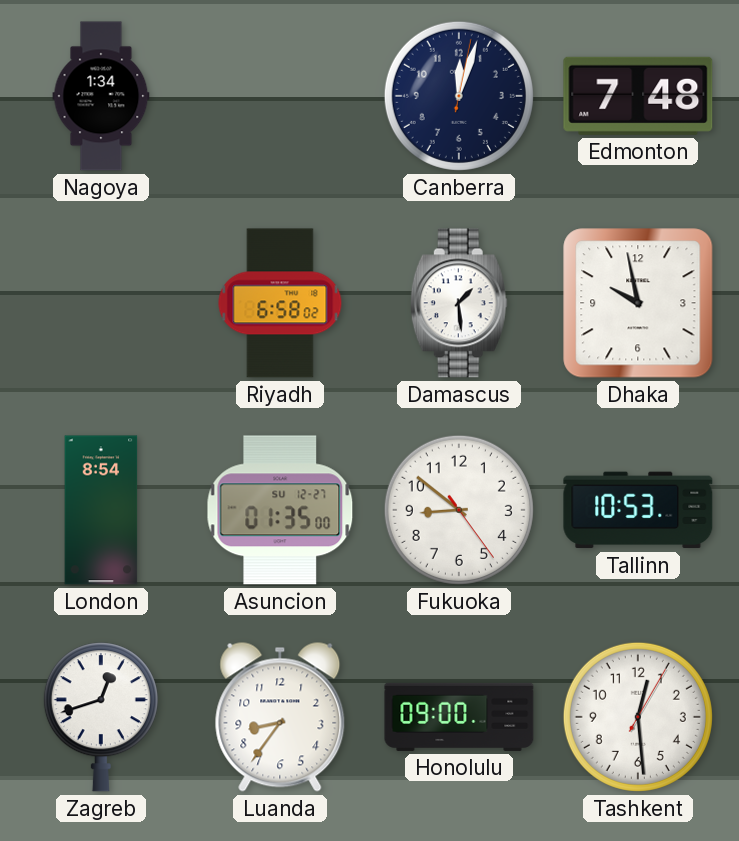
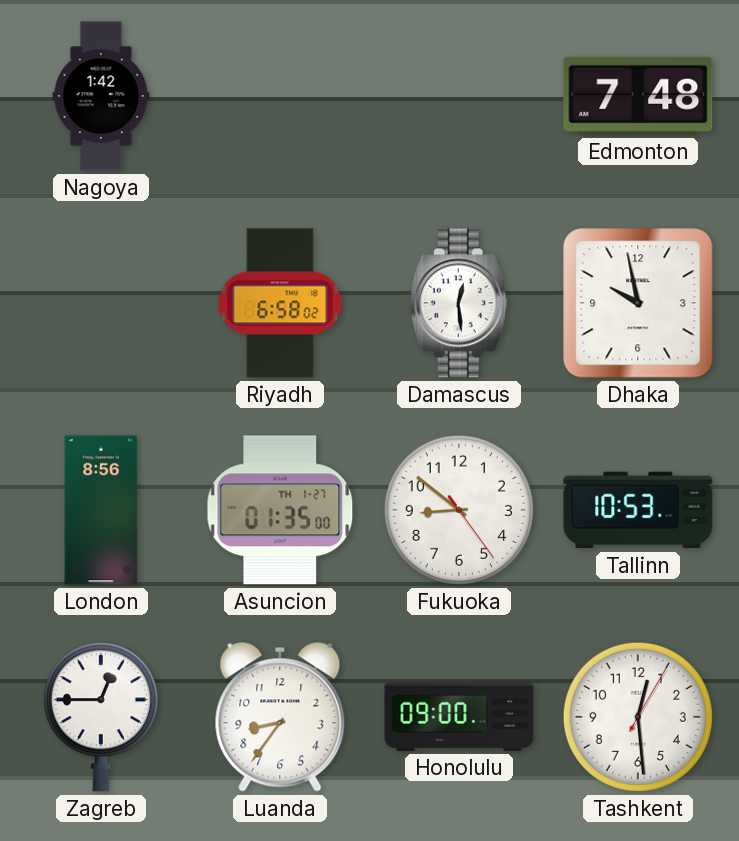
Nagoya: 1:34 -> 1:42 (101, 96)
Canberra: 12:03 -> none (459, 96)
Damascus: 1:29 -> 12:29 (459, 303)
London: 8:54 -> 8:56 (101, 510)
Asuncion date: SU 12-27 -> TH 1-27 (280, 510)
Zagreb: 12:42 -> 12:45 (101, 717)
